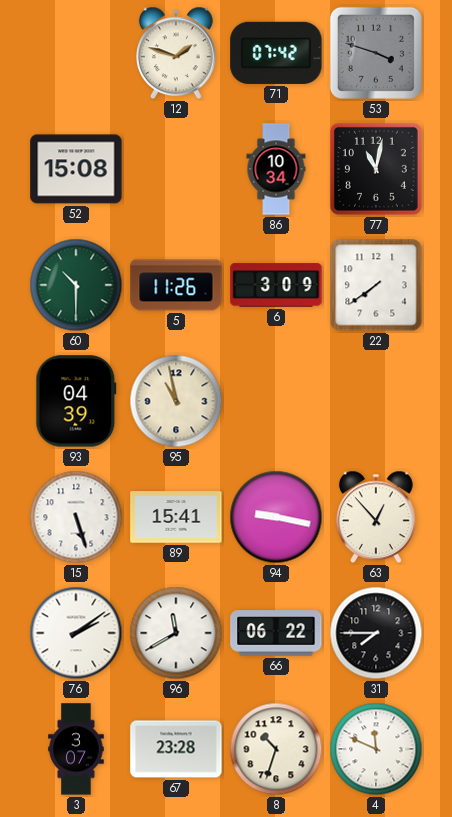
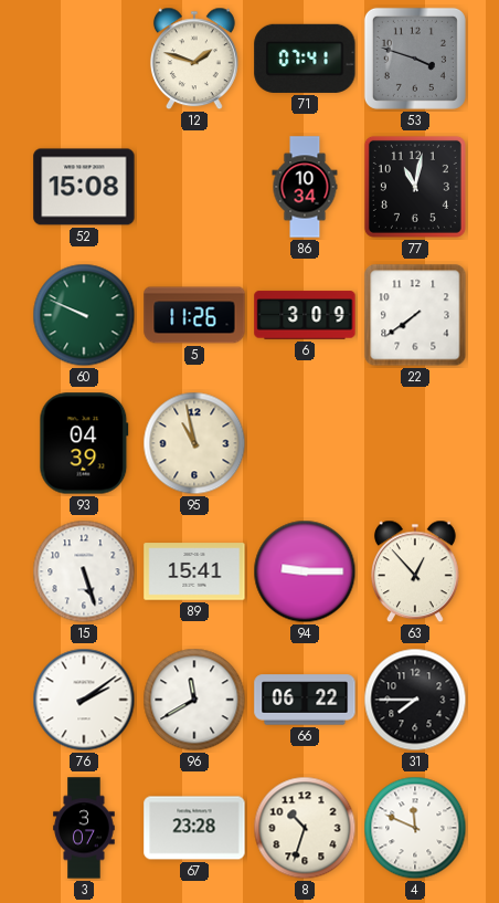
71: 07:42 -> 07:41 (305, 59)
60: 10:30 -> 9:49 (84, 315)
94: 9:17 -> 9:15 (305, 571)
